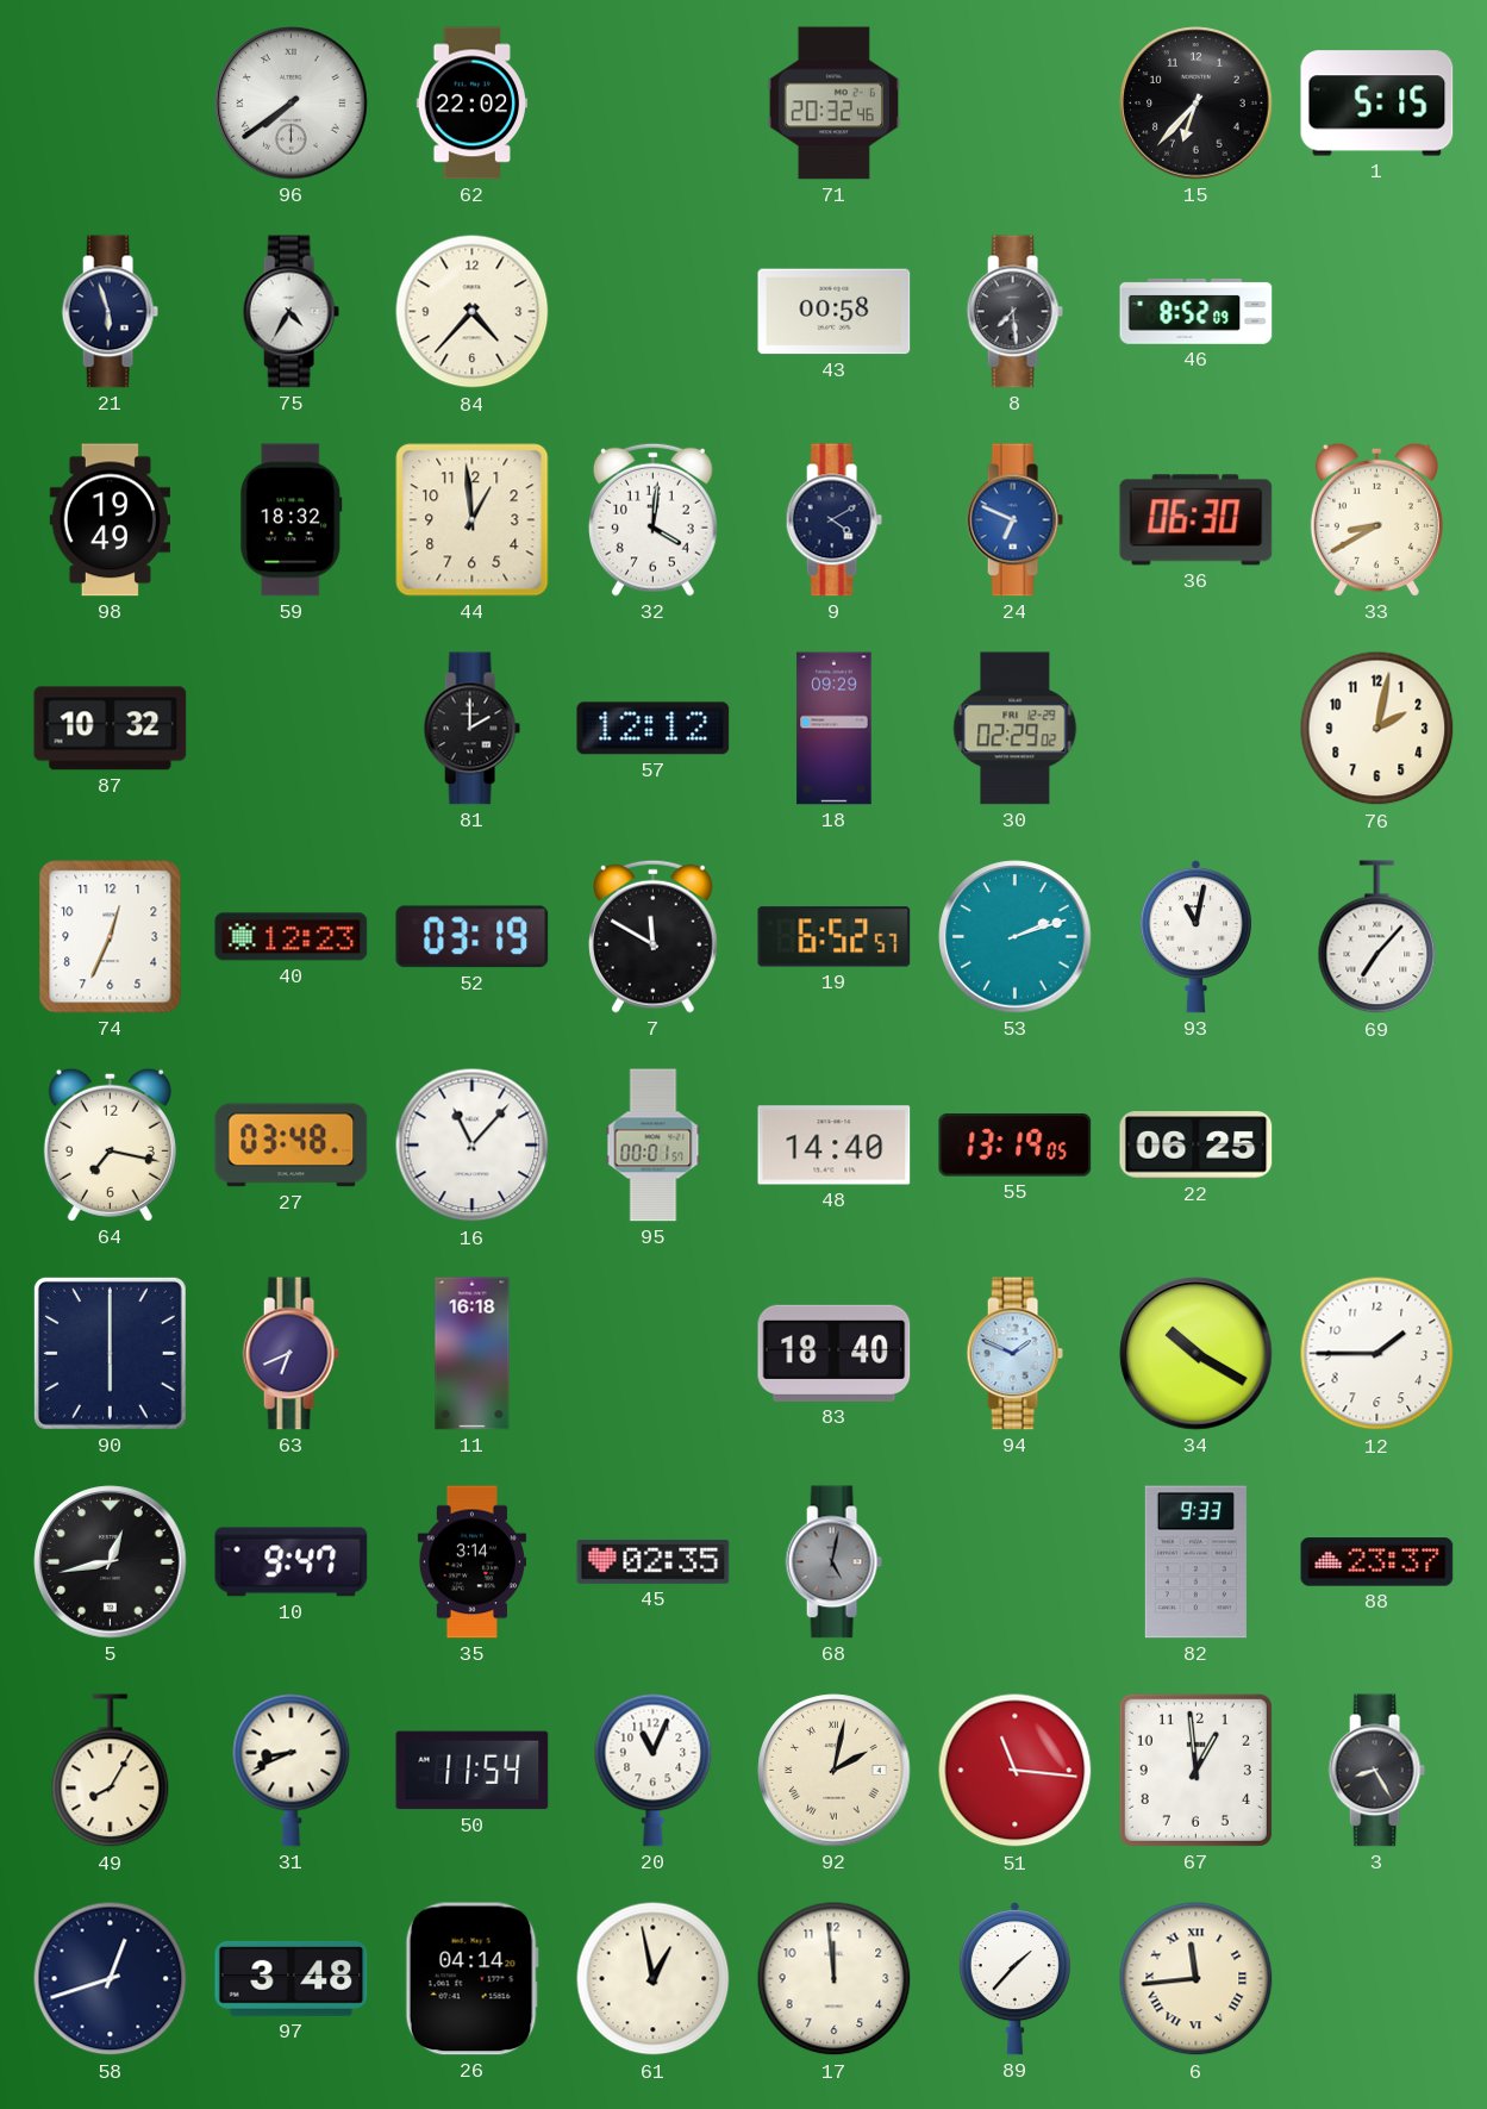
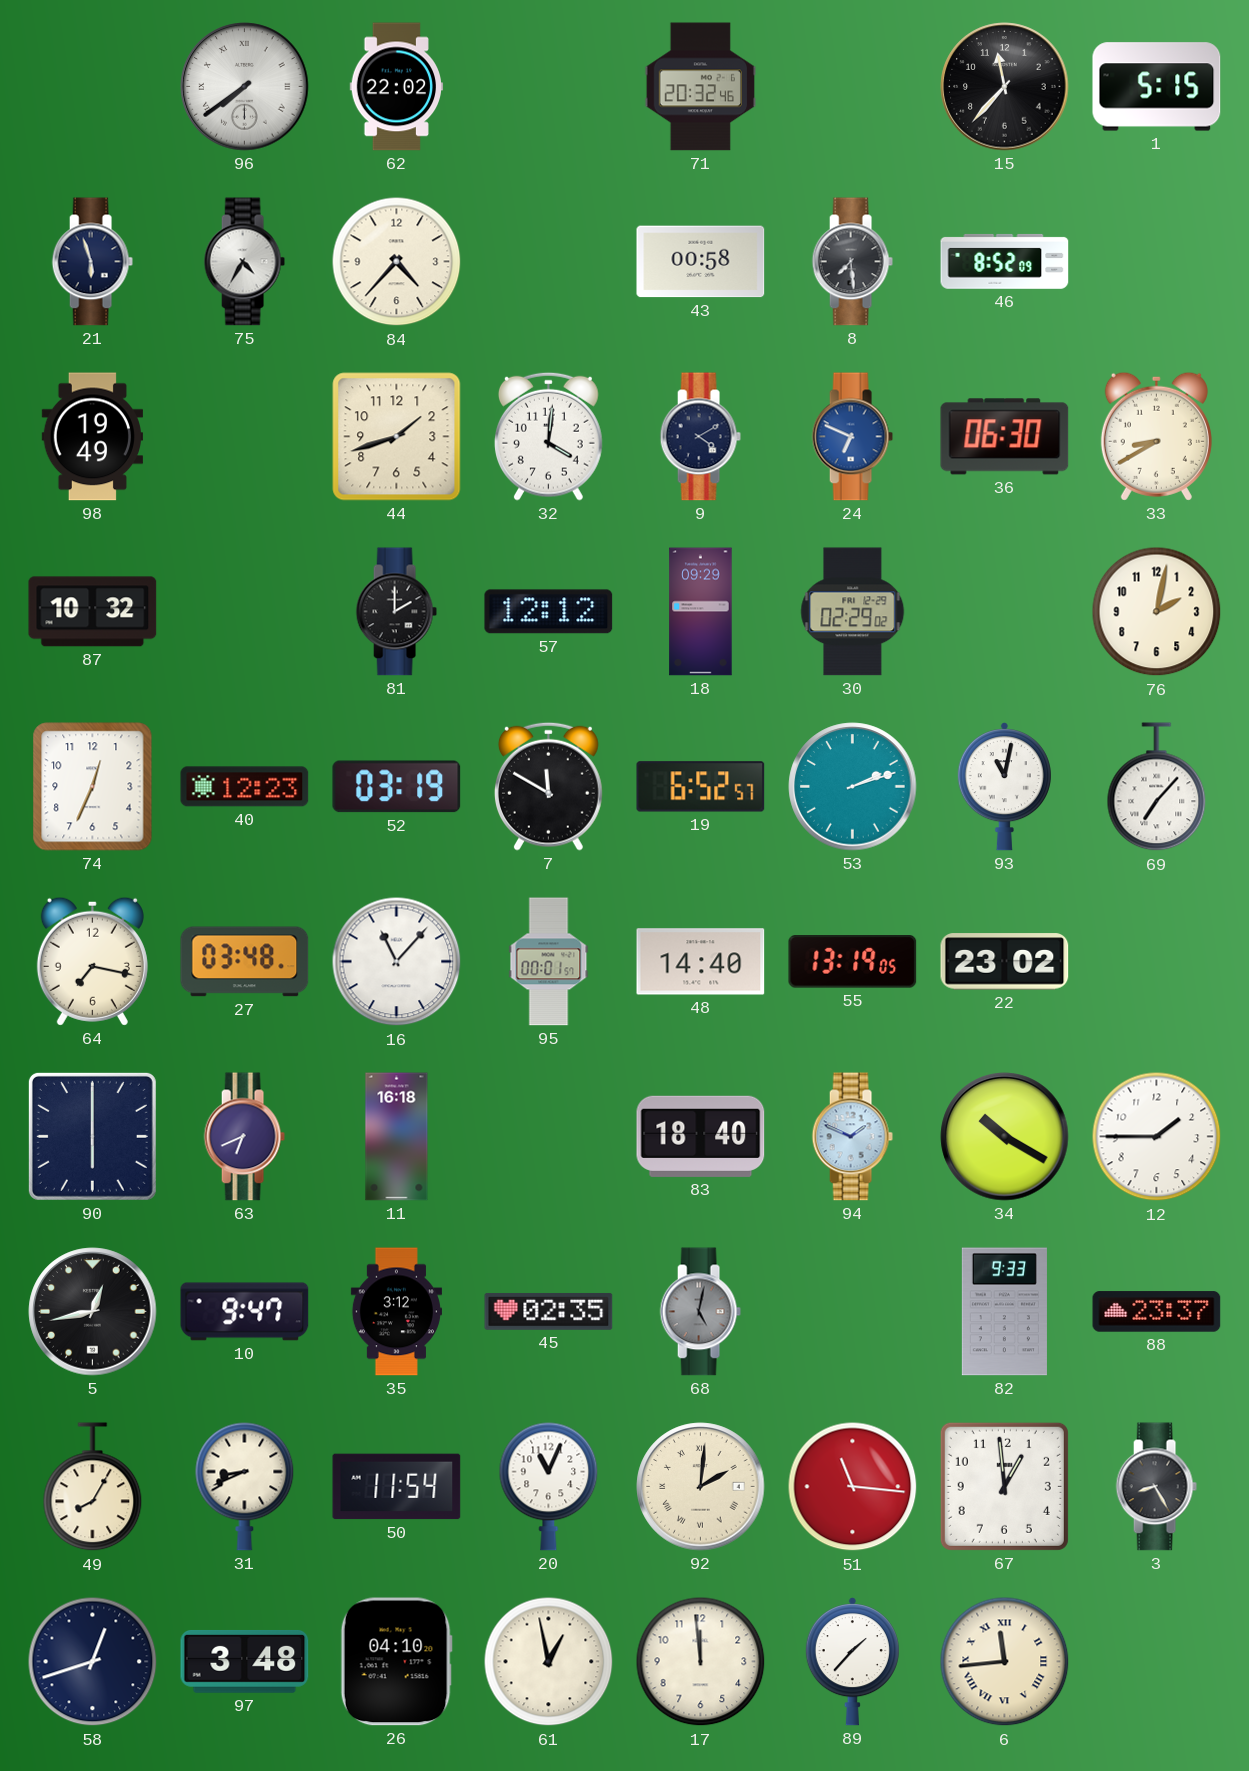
15: 6:37 -> 11:37 (1005, 87)
59: 18:32 -> none (292, 520)
44: 12:59 -> 1:42 (397, 437)
22: 06:25 -> 23:02 (1005, 962)
35: 3:14 -> 3:12 (396, 1312)
92: 2:02 -> 2:01 (701, 1487)
26: 04:14 -> 04:10 (396, 1662)
